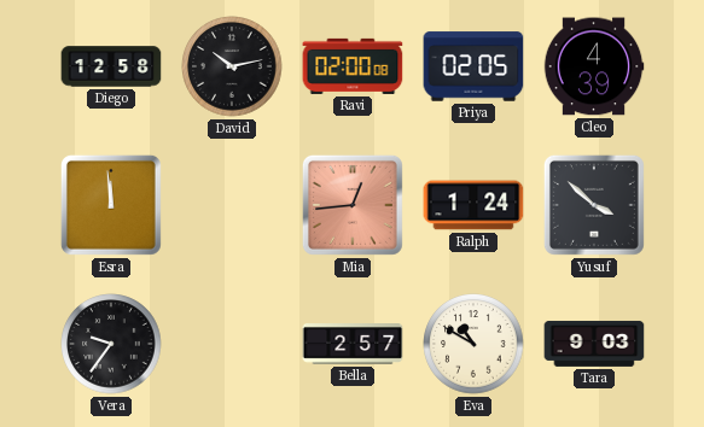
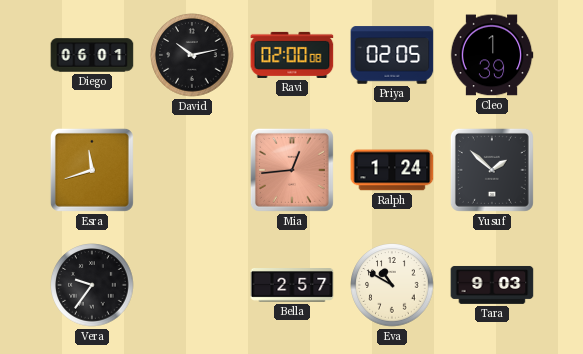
Diego: 12:58 -> 06:01 (92, 55)
Cleo: 4:39 -> 1:39 (492, 55)
Esra: 11:59 -> 11:42 (92, 170)
Yusuf: 3:52 -> 1:52 (492, 170)
